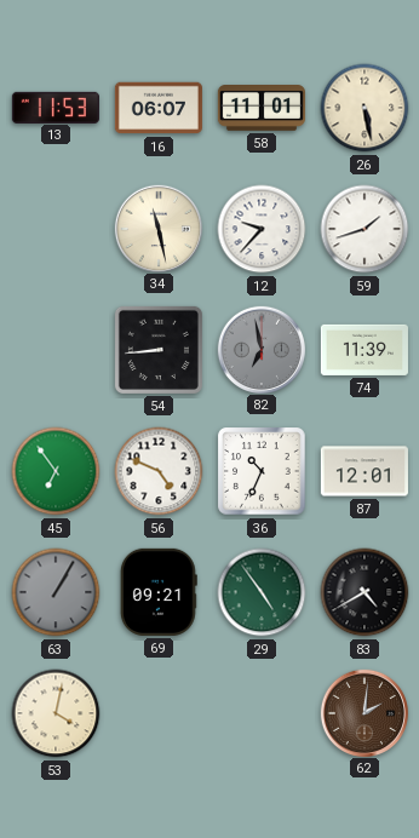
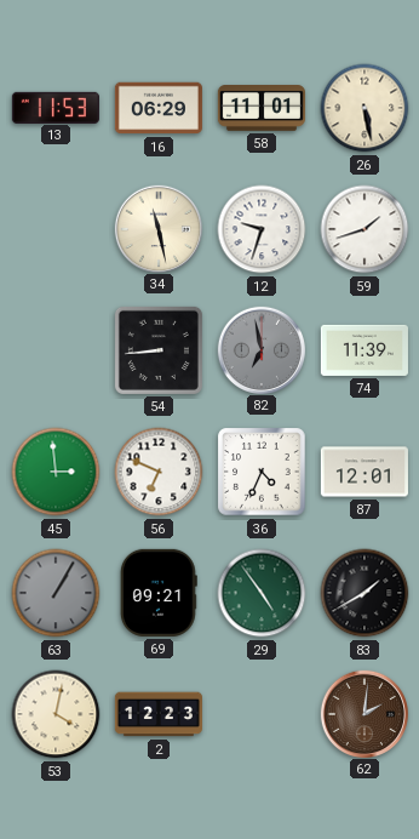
16: 06:07 -> 06:29 (159, 108)
12: 9:37 -> 9:33 (262, 229)
45: 6:54 -> 2:59 (56, 472)
56: 4:49 -> 6:49 (159, 472)
36: 10:34 -> 4:34 (262, 472)
83: 4:40 -> 1:40 (365, 593)
2: none -> 12:23 (159, 714)
